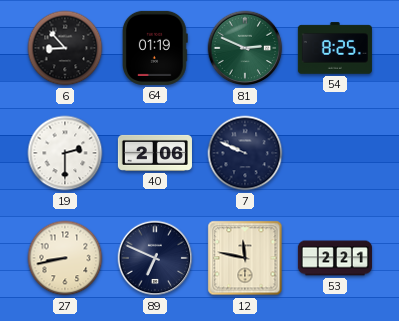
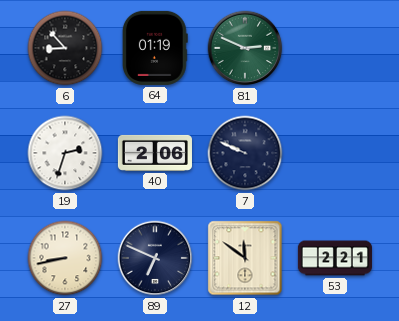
54: 8:25 -> none (335, 48)
19: 2:30 -> 2:33 (65, 153)
12: 11:47 -> 11:51 (245, 258)
